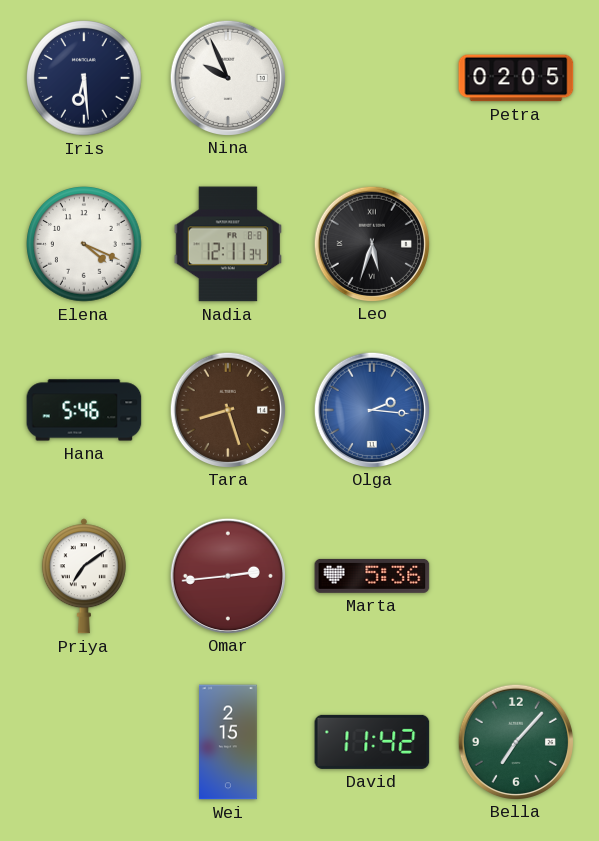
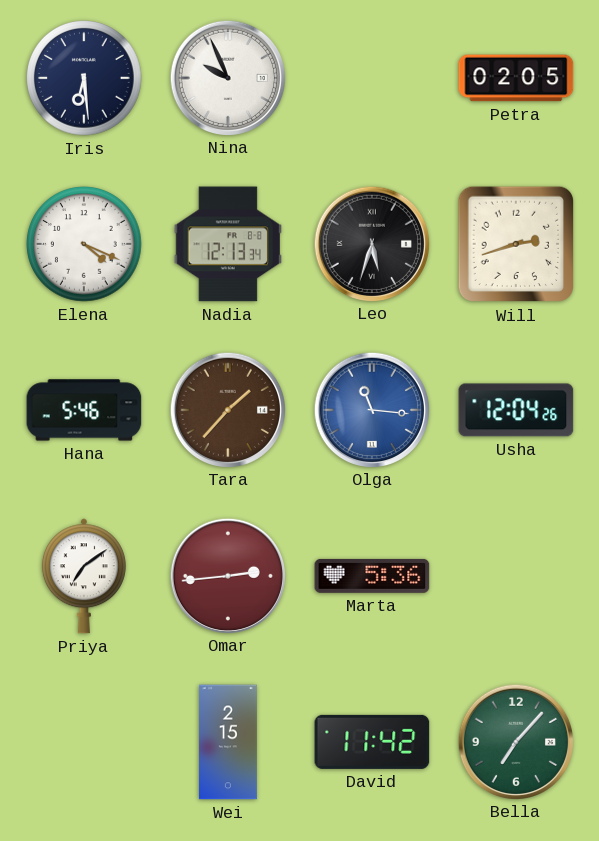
Nadia: 12:11 -> 12:13 (228, 244)
Will: none -> 2:42 (516, 244)
Tara: 8:27 -> 1:37 (227, 409)
Olga: 2:16 -> 11:16 (371, 409)
Usha: none -> 12:04 (516, 410)
